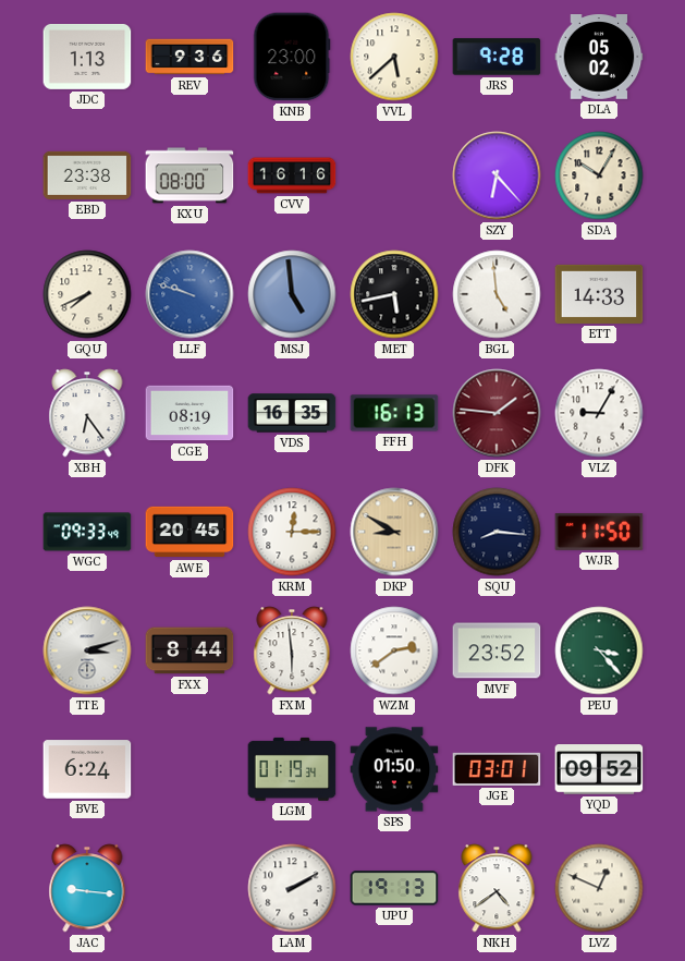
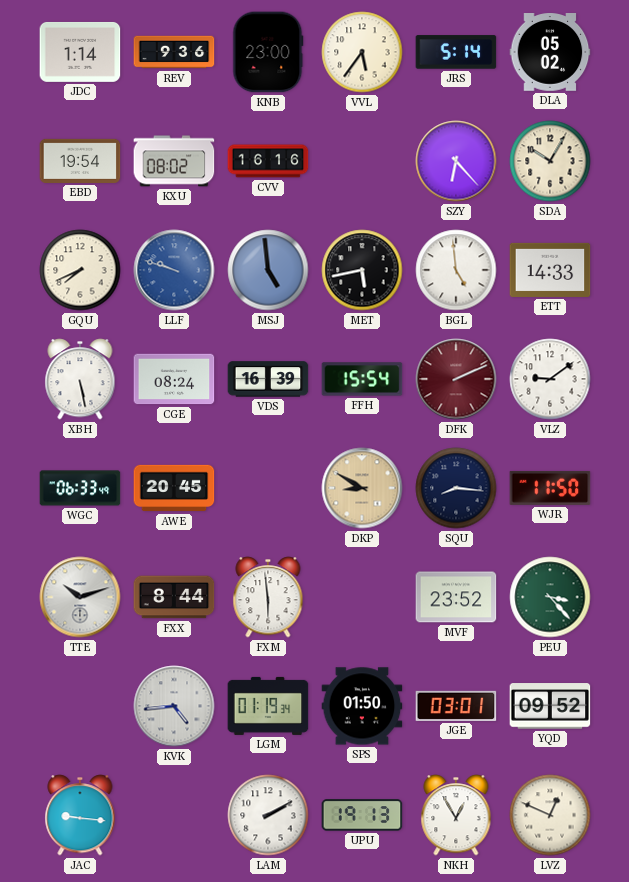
JDC: 1:13 -> 1:14 (80, 52)
VVL: 5:38 -> 5:36 (362, 52)
JRS: 9:28 -> 5:14 (456, 52)
EBD: 23:38 -> 19:54 (80, 161)
KXU: 08:00 -> 08:02 (174, 161)
XBH: 6:24 -> 5:28 (80, 379)
CGE: 08:19 -> 08:24 (174, 379)
VDS: 16:35 -> 16:39 (268, 379)
FFH: 16:13 -> 15:54 (362, 379)
DFK: 1:46 -> 2:11 (456, 379)
VLZ: 9:05 -> 9:09 (550, 379)
WGC: 09:33 -> 06:33 (80, 488)
KRM: 12:15 -> none (292, 532)
TTE: 3:12 -> 10:12 (80, 597)
WZM: 2:39 -> none (394, 650)
BVE: 6:24 -> none (87, 769)
KVK: none -> 4:44 (174, 706)
NKH: 4:39 -> 12:55 (456, 815)
